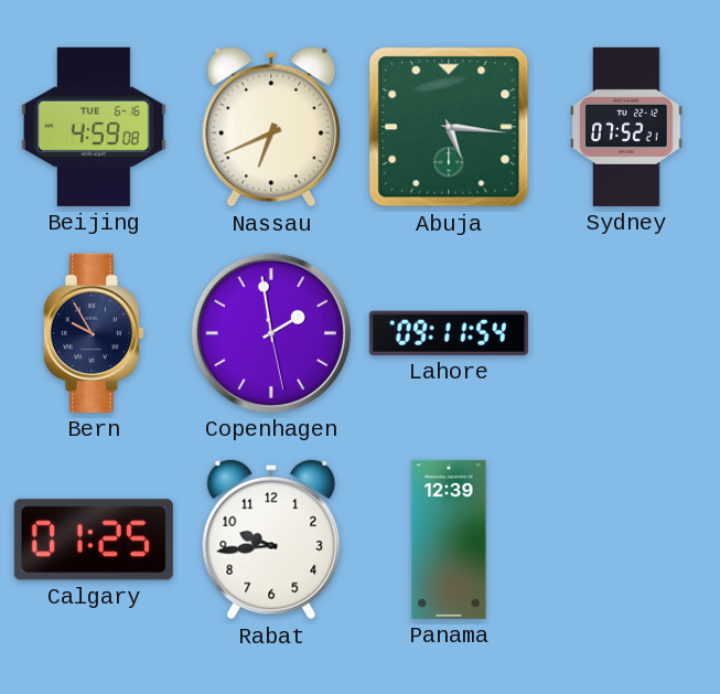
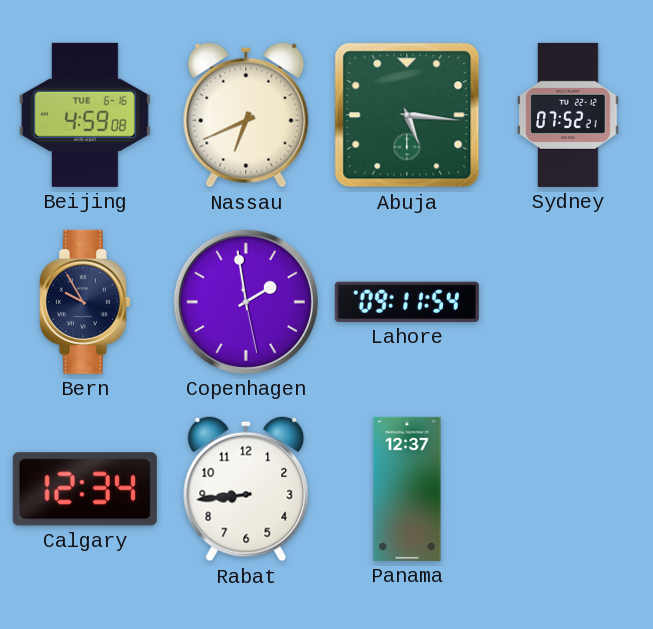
Calgary: 01:25 -> 12:34 (85, 489)
Rabat: 9:44 -> 8:44 (246, 489)
Panama: 12:39 -> 12:37 (407, 489)
